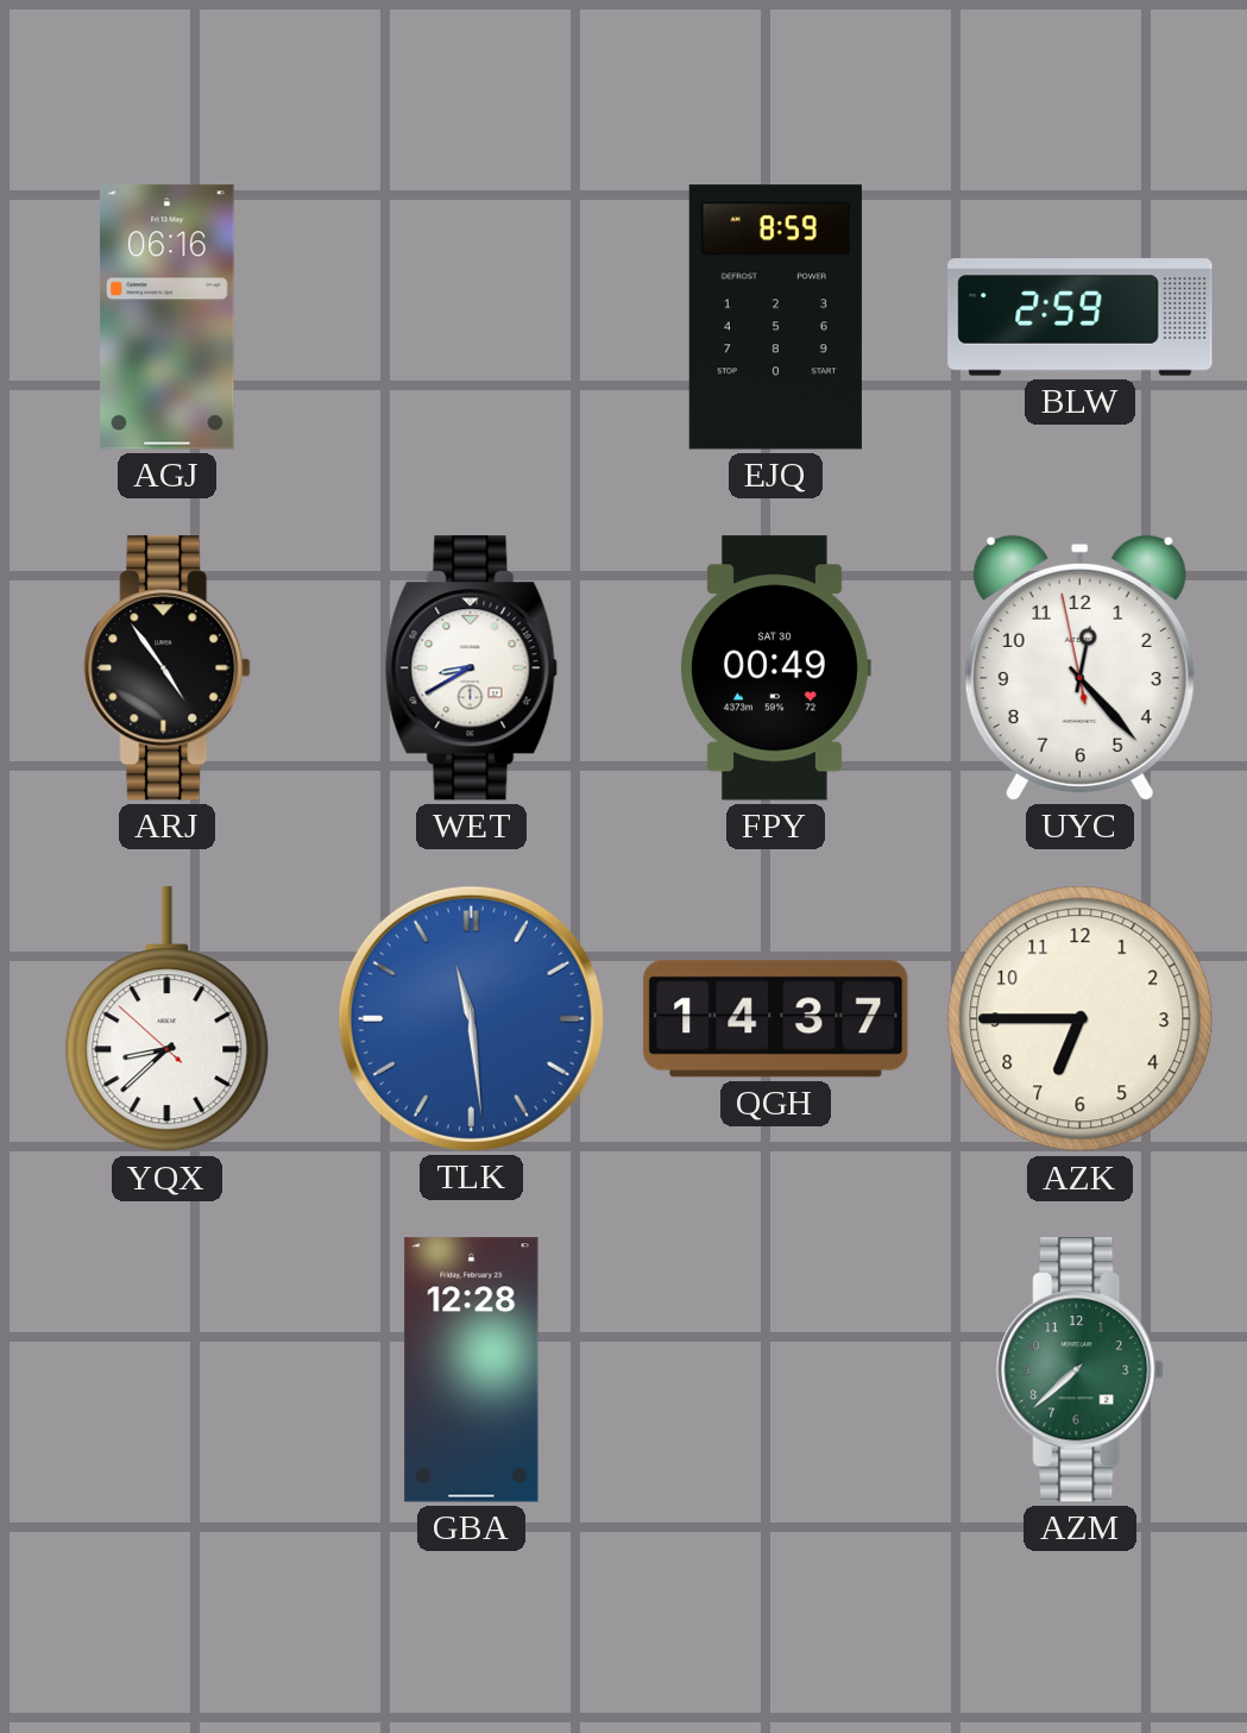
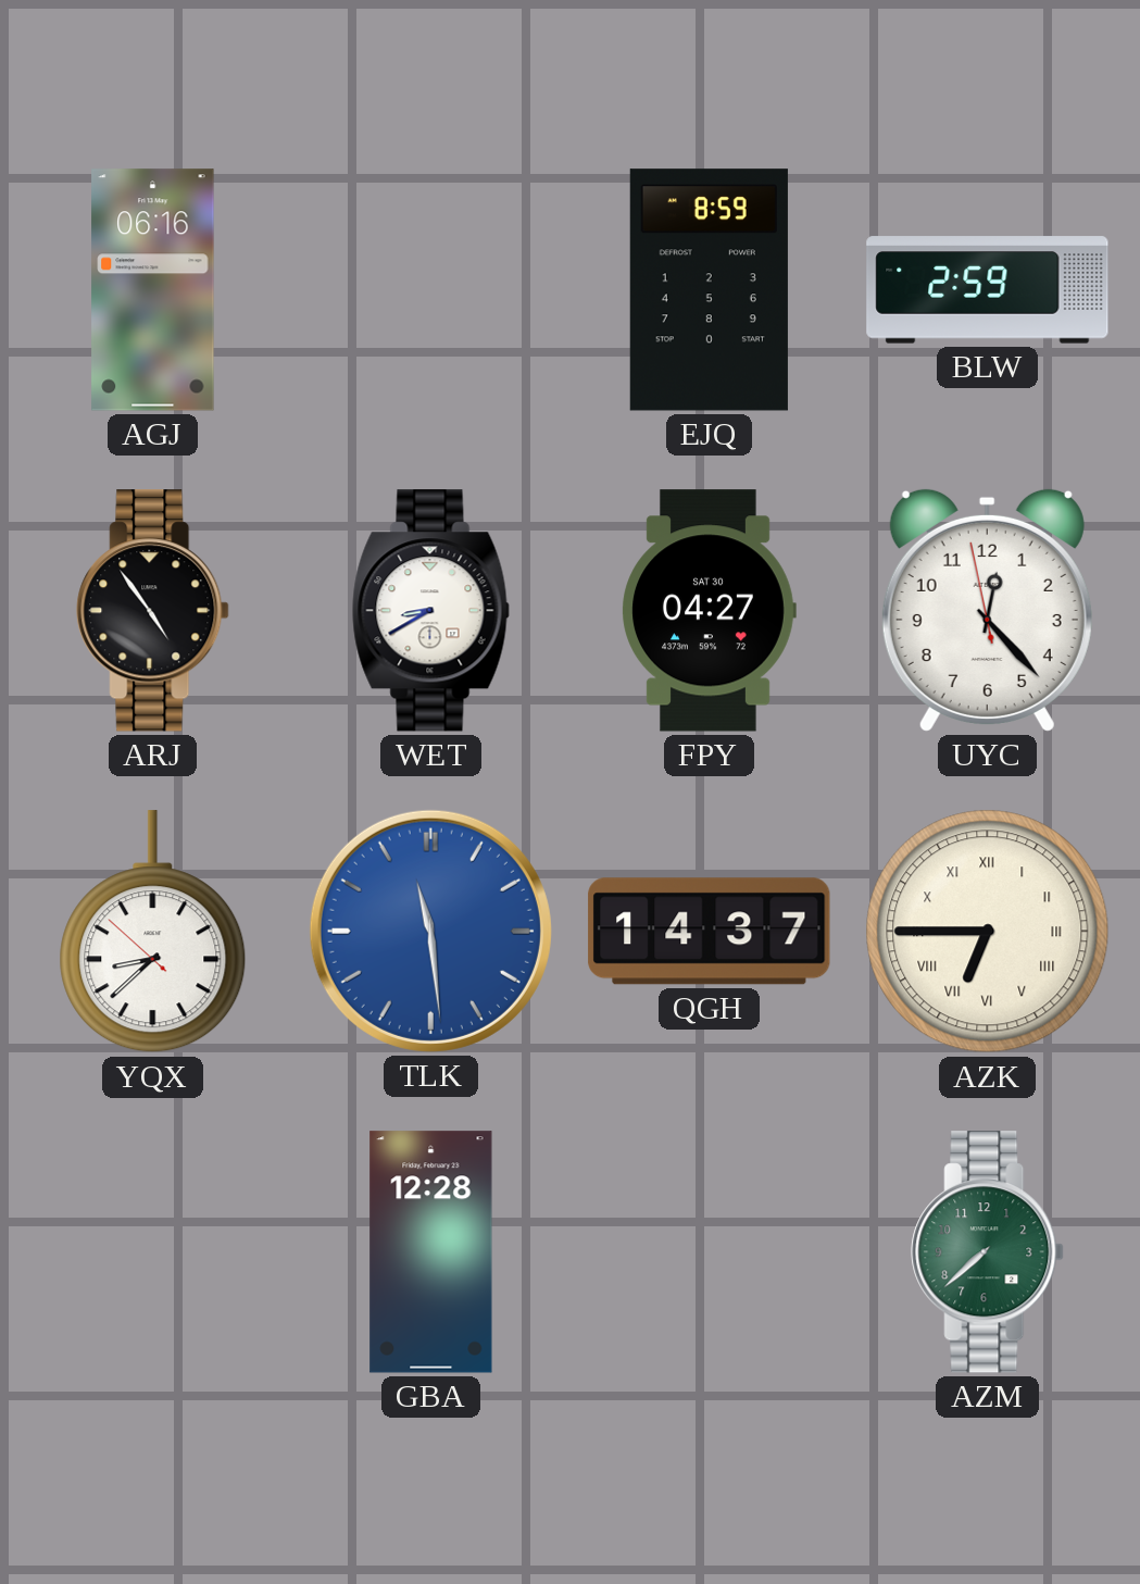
FPY: 00:49 -> 04:27 (709, 611)
AZK numerals: Arabic -> Roman (988, 932)
